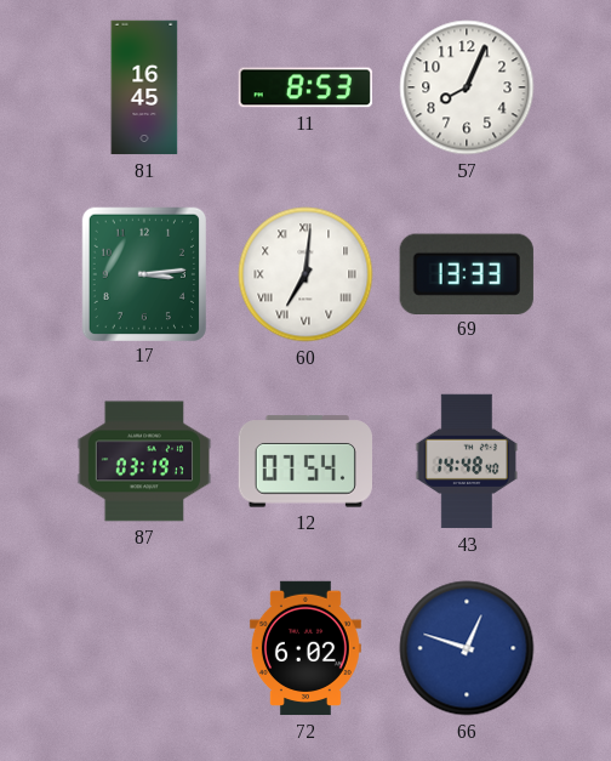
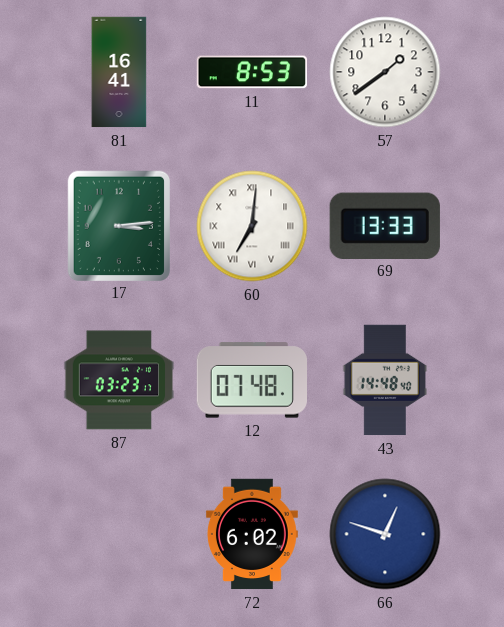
81: 16:45 -> 16:41 (119, 72)
57: 8:04 -> 1:39 (385, 72)
87: 03:19 -> 03:23 (119, 380)
12: 07:54 -> 07:48 (251, 380)
